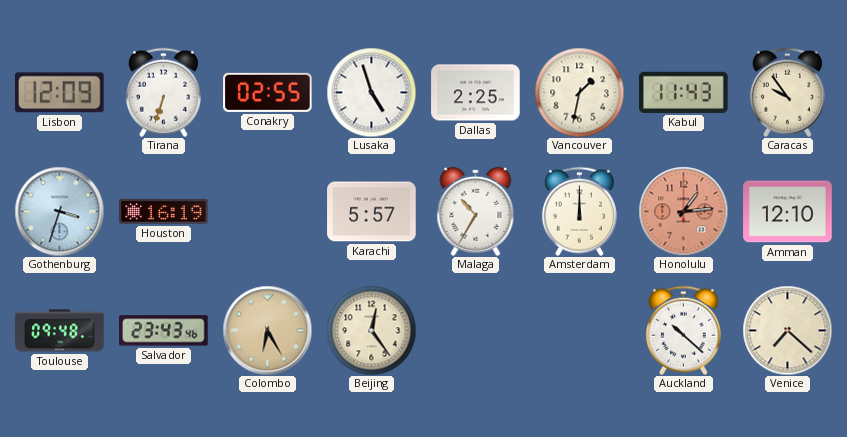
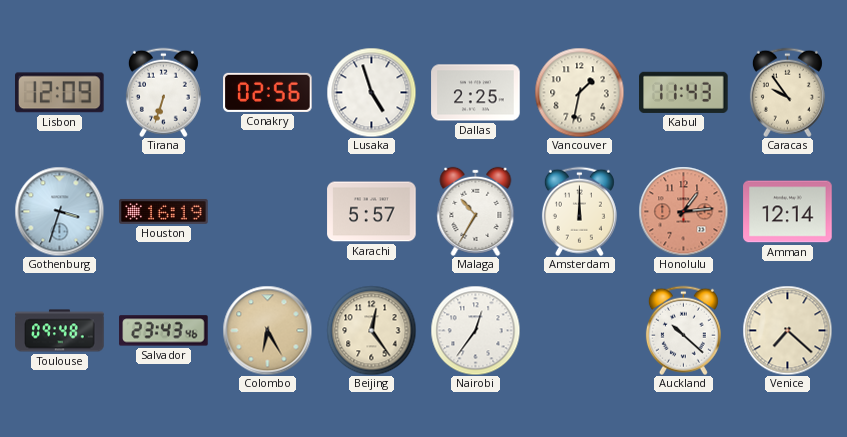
Conakry: 02:55 -> 02:56 (268, 92)
Amman: 12:10 -> 12:14 (788, 212)
Nairobi: none -> 12:36 (475, 330)
